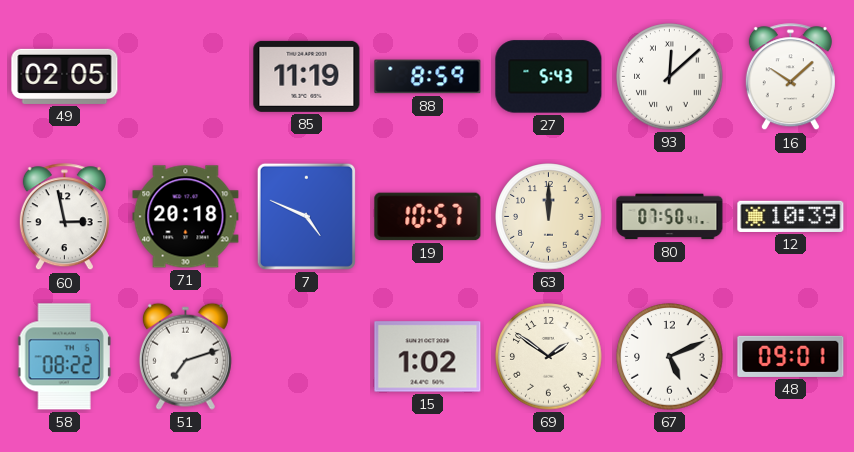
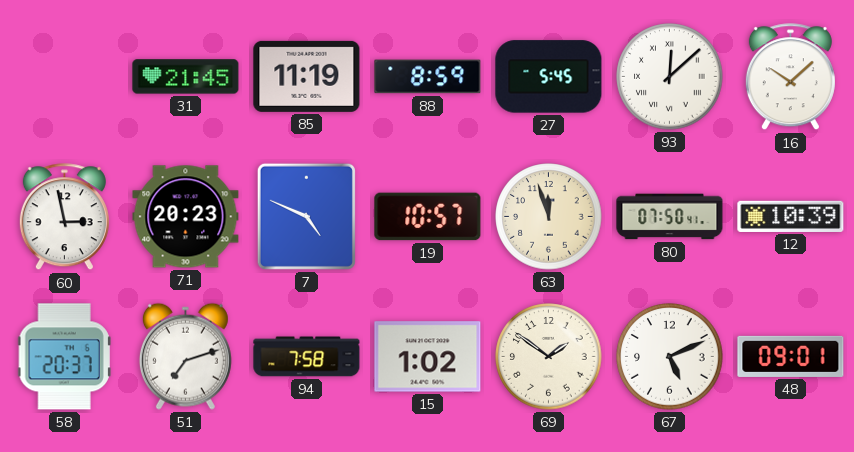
49: 02:05 -> none (65, 76)
31: none -> 21:45 (186, 77)
27: 5:43 -> 5:45 (549, 77)
71: 20:18 -> 20:23 (186, 217)
63: 12:00 -> 11:57 (549, 217)
58: 08:22 -> 20:37 (64, 357)
94: none -> 7:58 (307, 357)
